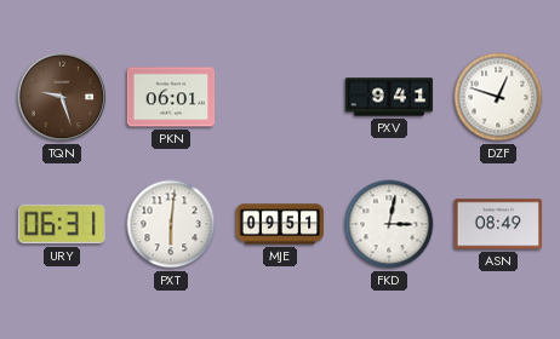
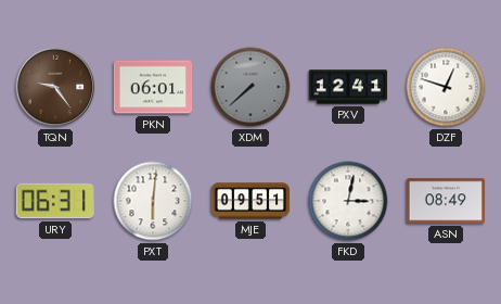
TQN: 9:27 -> 9:24 (55, 87)
XDM: none -> 7:38 (251, 87)
PXV: 9:41 -> 12:41 (348, 87)
